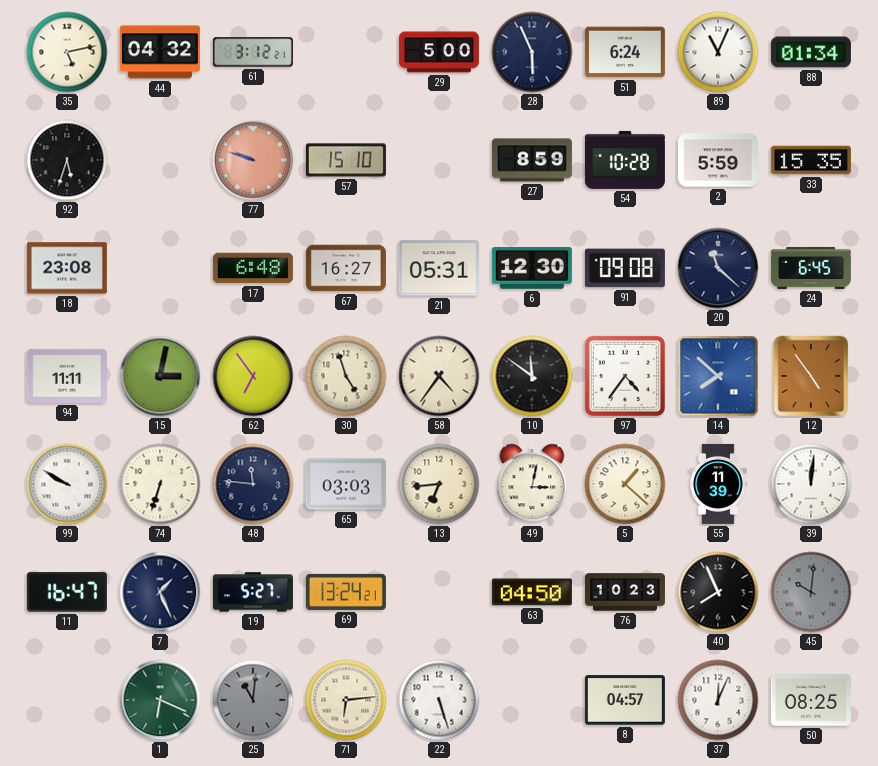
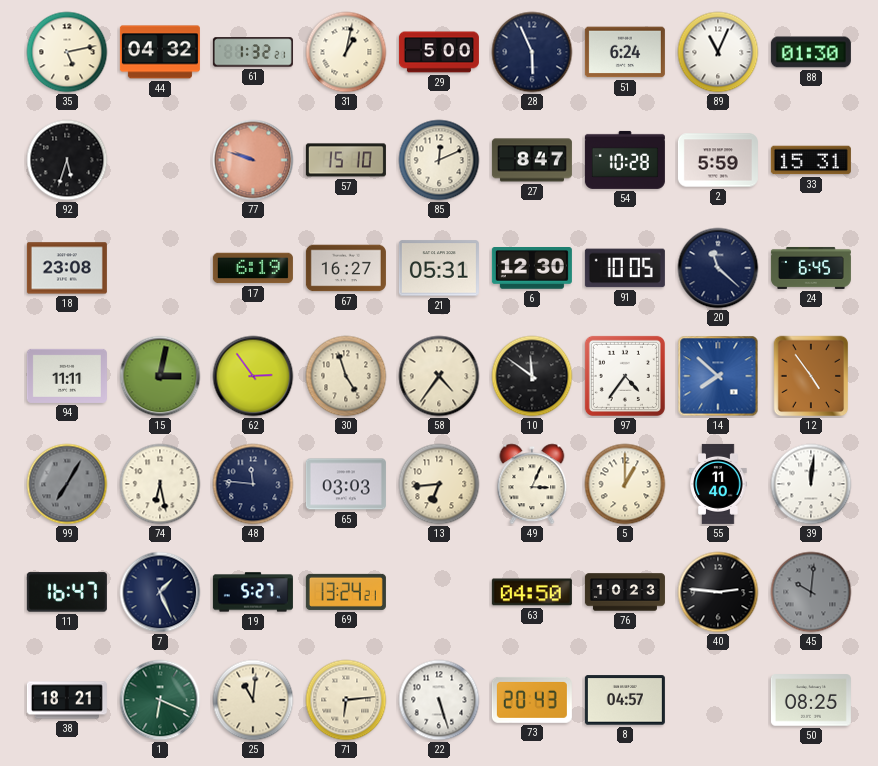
61: 3:12 -> 1:32 (253, 52)
31: none -> 1:02 (346, 52)
88: 01:34 -> 01:30 (811, 52)
85: none -> 12:11 (439, 160)
27: 8:59 -> 8:47 (532, 160)
33: 15:35 -> 15:31 (811, 160)
17: 6:48 -> 6:19 (253, 268)
91: 09:08 -> 10:05 (625, 268)
62: 6:54 -> 2:54 (253, 376)
99: 9:50 -> 7:05 (67, 484)
99 dial: white -> grey (67, 484)
74: 6:33 -> 6:28 (160, 484)
49: 3:02 -> 3:04 (532, 484)
5: 1:22 -> 1:00 (625, 484)
55: 11:39 -> 11:40 (718, 484)
40: 7:56 -> 2:46 (718, 592)
38: none -> 18:21 (67, 700)
25 dial: grey -> cream (253, 700)
73: none -> 20:43 (532, 700)
37: 12:04 -> none (718, 700)
